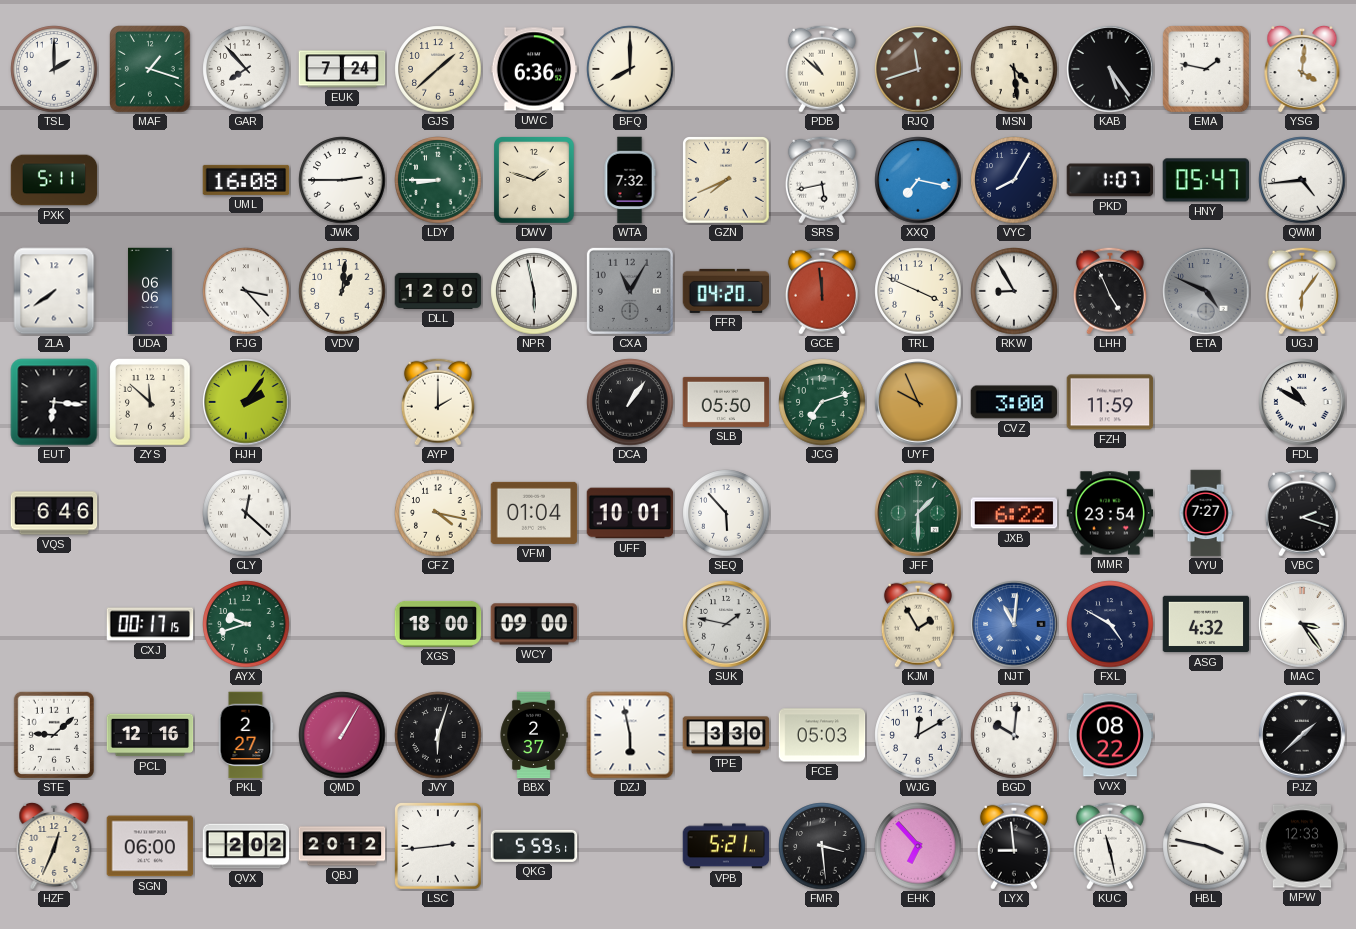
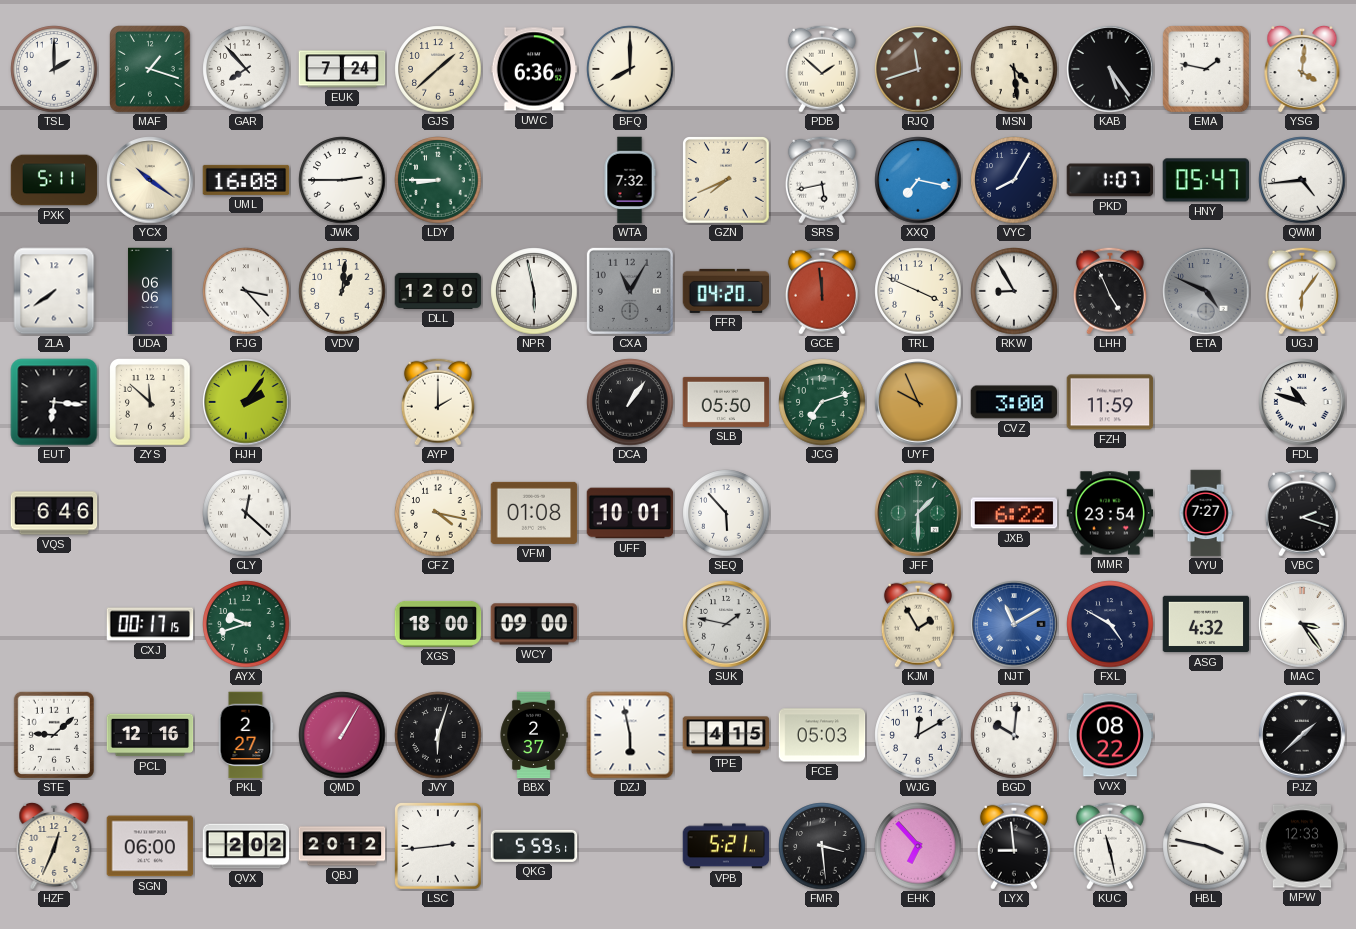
PDB: 10:52 -> 1:52 (822, 69)
YCX: none -> 10:21 (150, 180)
DWV: 1:48 -> none (535, 181)
FDL: 10:50 -> 10:48 (1302, 402)
VFM: 01:04 -> 01:08 (534, 513)
NJT: 11:01 -> 11:10 (1014, 624)
TPE: 3:30 -> 4:15 (726, 735)
